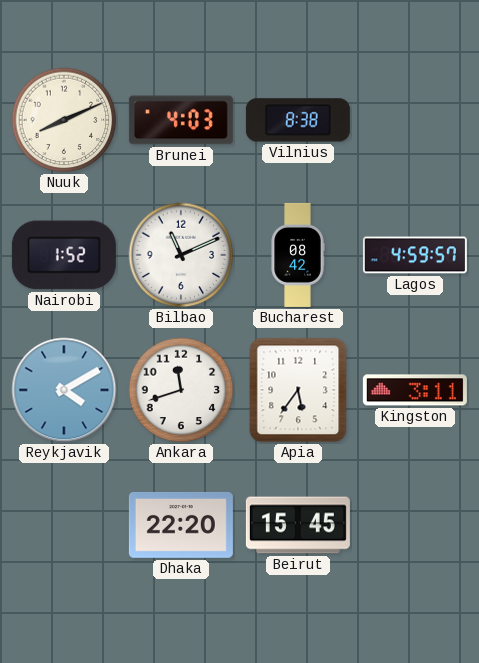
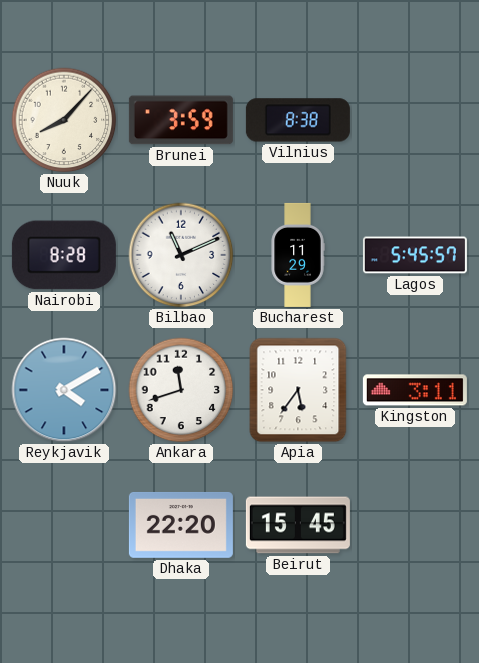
Nuuk: 8:11 -> 8:07 (64, 120)
Brunei: 4:03 -> 3:59 (181, 120)
Nairobi: 1:52 -> 8:28 (64, 255)
Bucharest: 08:42 -> 11:29 (298, 255)
Lagos: 4:59 -> 5:45 (415, 255)
